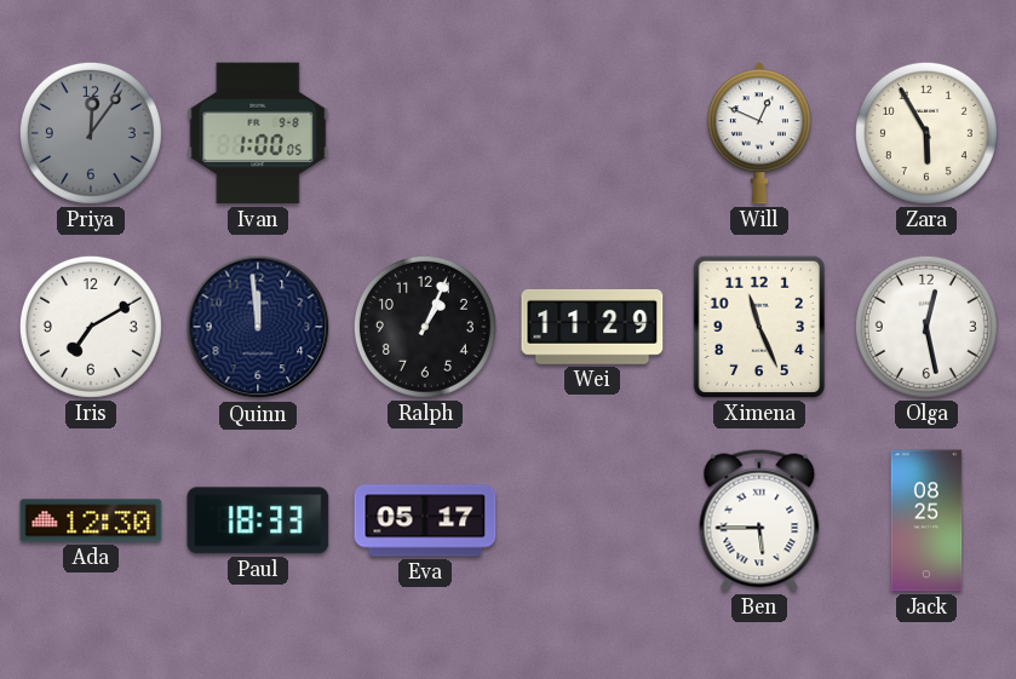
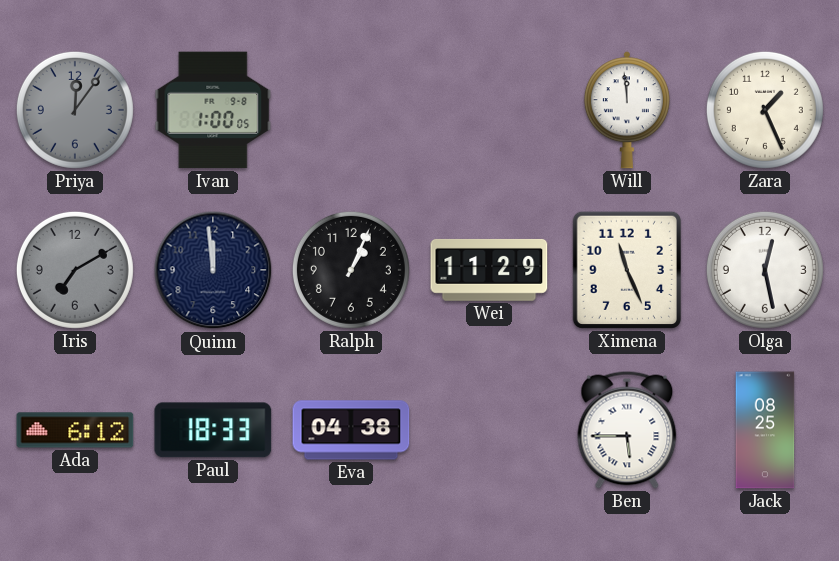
Will: 12:49 -> 11:59 (627, 110)
Zara: 5:55 -> 1:26 (765, 110)
Iris dial: white -> grey (75, 270)
Ada: 12:30 -> 6:12 (75, 430)
Eva: 05:17 -> 04:38 (351, 430)
